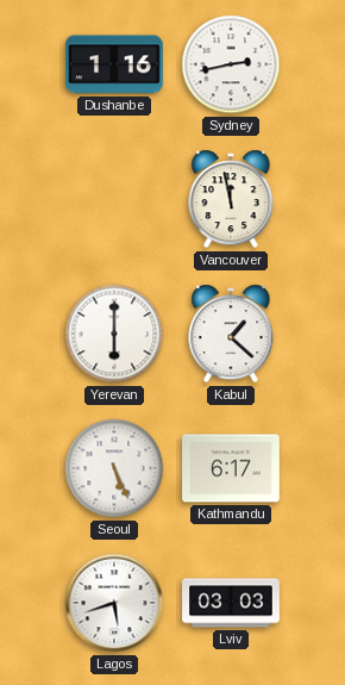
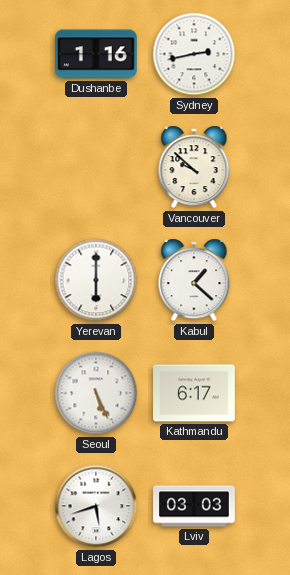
Vancouver: 11:58 -> 9:52 (194, 167)
